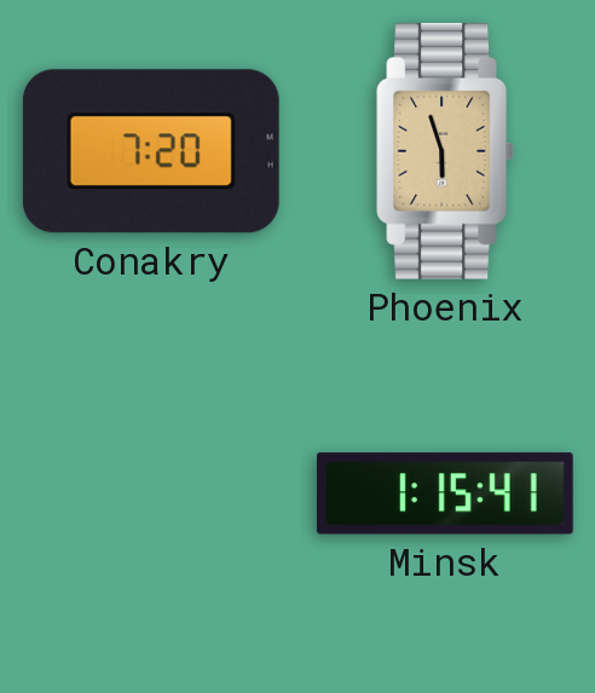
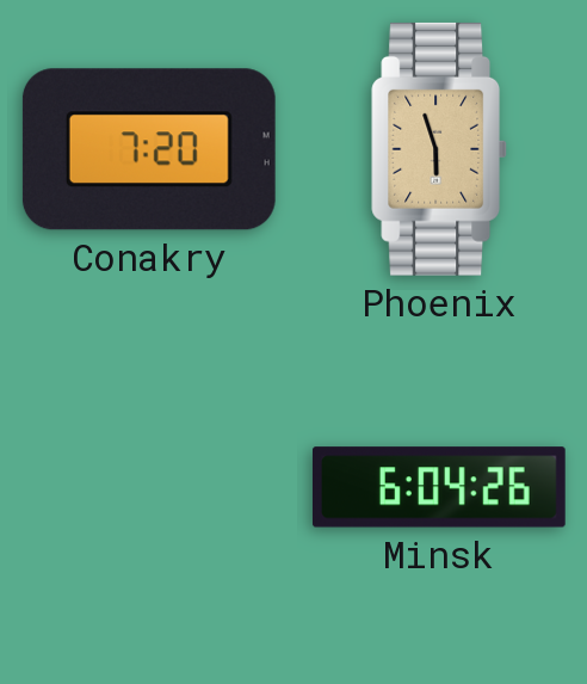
Minsk: 1:15 -> 6:04 (439, 487)
